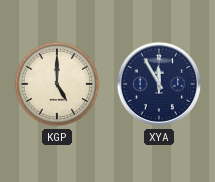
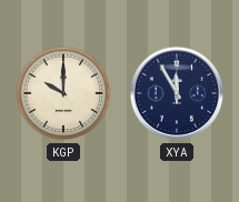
KGP: 5:00 -> 10:00 (63, 93)
